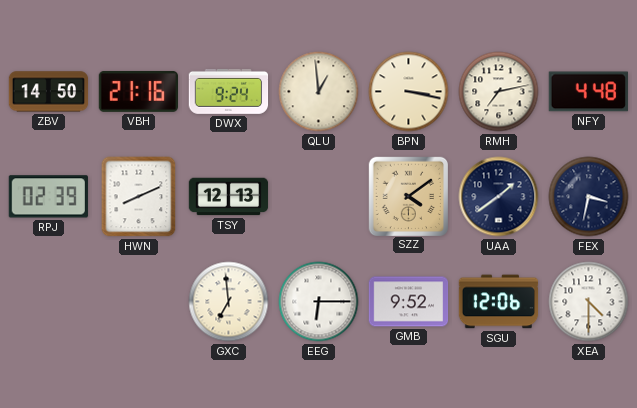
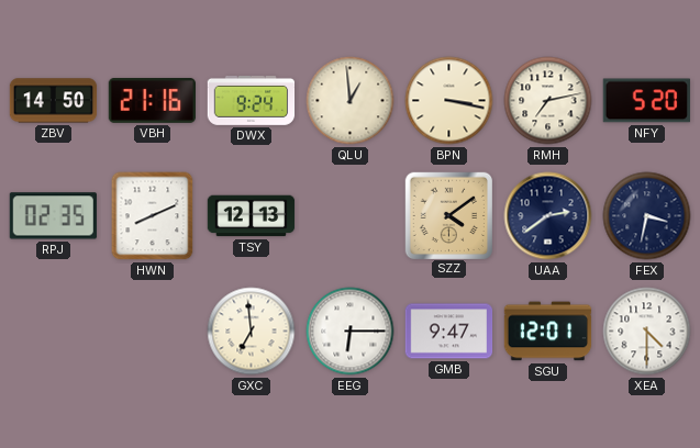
NFY: 4:48 -> 5:20 (646, 101)
RPJ: 02:39 -> 02:35 (53, 216)
UAA: 1:39 -> 2:39 (548, 216)
GMB: 9:52 -> 9:47 (449, 332)
SGU: 12:06 -> 12:01 (548, 332)
